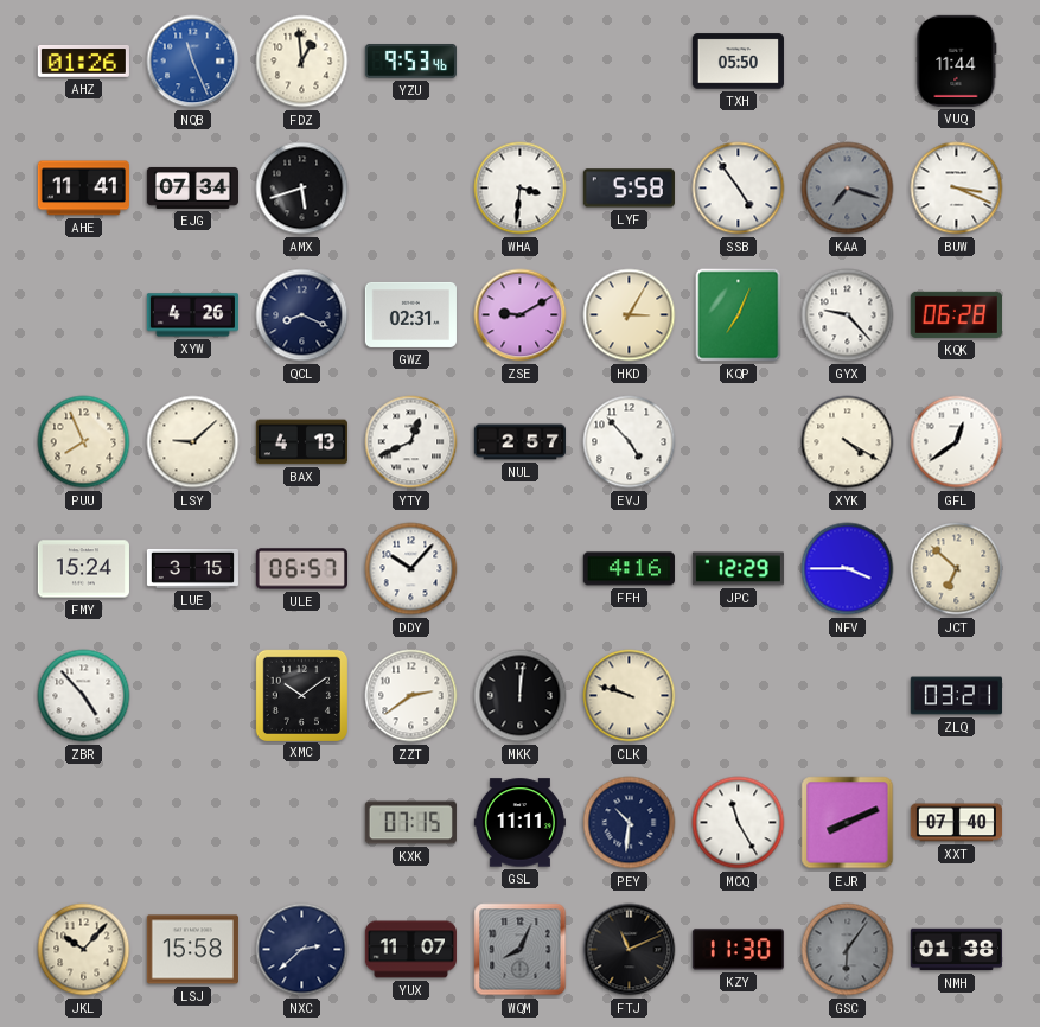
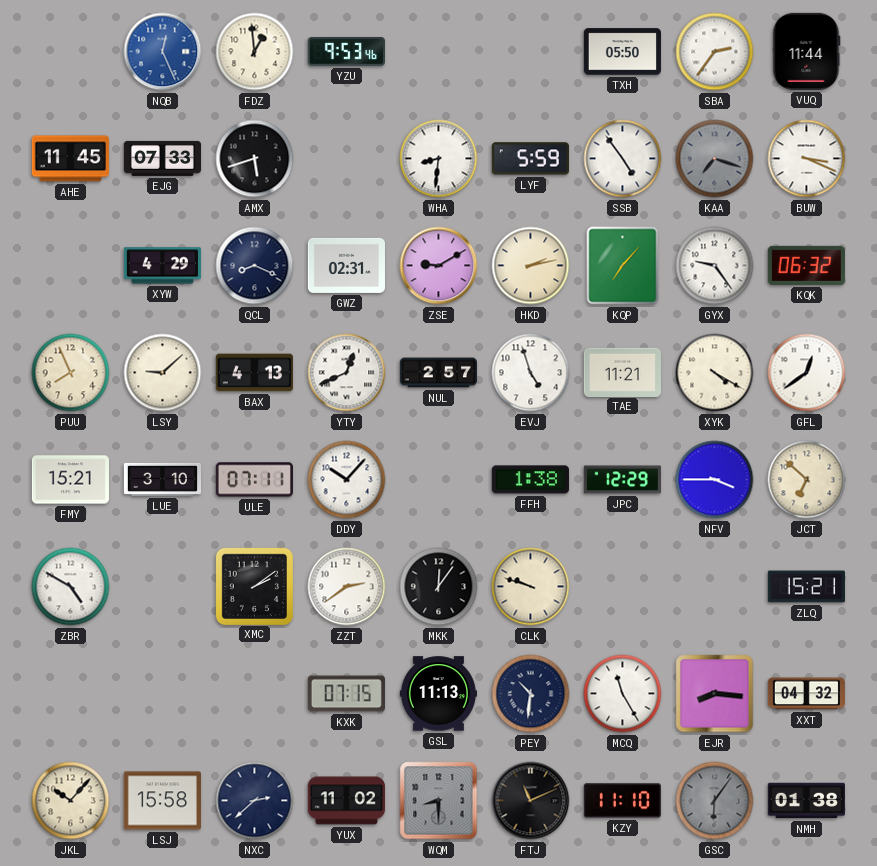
AHZ: 01:26 -> none (83, 60)
NQB: 11:26 -> 12:26 (163, 52)
SBA: none -> 2:36 (715, 52)
AHE: 11:41 -> 11:45 (70, 159)
EJG: 07:34 -> 07:33 (162, 158)
WHA: 3:31 -> 8:31 (439, 159)
LYF: 5:58 -> 5:59 (530, 159)
XYW: 4:26 -> 4:29 (162, 266)
HKD: 3:05 -> 2:13 (531, 266)
KQP: 7:04 -> 7:07 (623, 266)
GYX: 9:23 -> 9:24 (715, 266)
KQK: 06:28 -> 06:32 (806, 265)
EVJ: 4:53 -> 4:57 (531, 373)
TAE: none -> 11:21 (622, 372)
FMY: 15:24 -> 15:21 (70, 480)
LUE: 3:15 -> 3:10 (162, 479)
ULE: 06:57 -> 07:11 (254, 480)
FFH: 4:16 -> 1:38 (530, 480)
ZBR: 4:53 -> 4:50 (71, 587)
XMC: 10:09 -> 2:09 (254, 586)
MKK: 12:01 -> 12:06 (439, 587)
ZLQ: 03:21 -> 15:21 (806, 587)
GSL: 11:11 -> 11:13 (438, 694)
EJR: 8:11 -> 8:16 (715, 694)
XXT: 07:40 -> 04:32 (806, 694)
YUX: 11:07 -> 11:02 (346, 801)
WQM: 8:04 -> 8:30 (439, 801)
KZY: 11:30 -> 11:10 (622, 801)
